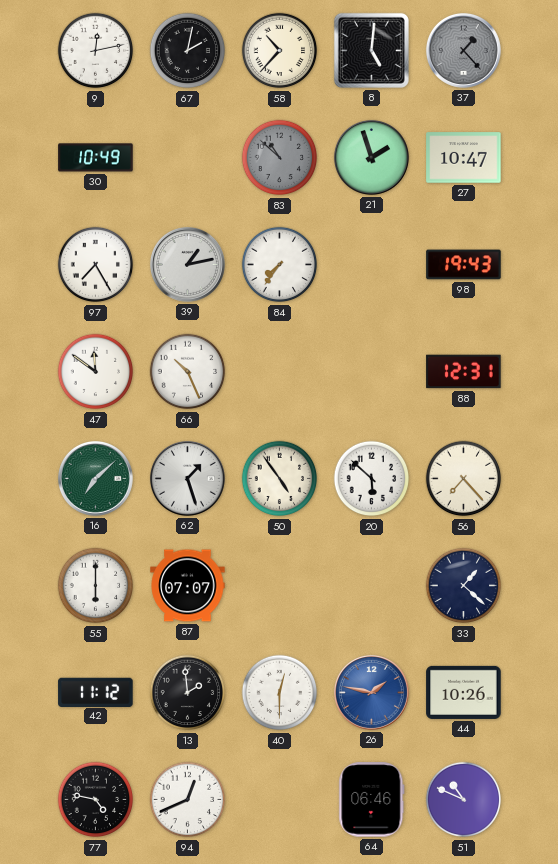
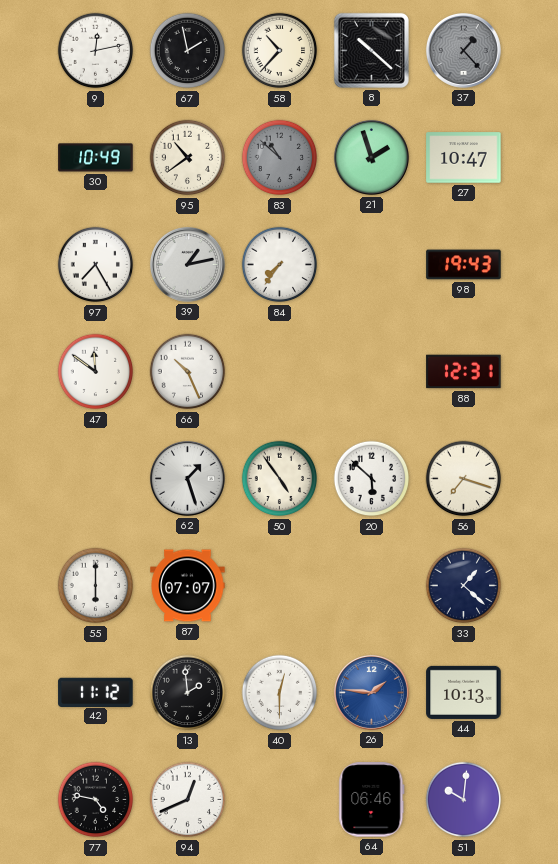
67: 2:02 -> 1:58 (188, 51)
8: 5:01 -> 10:22 (371, 50)
95: none -> 10:39 (188, 158)
16: 7:08 -> none (95, 478)
56: 7:23 -> 7:18 (464, 479)
26: 1:47 -> 1:46 (371, 692)
44: 10:26 -> 10:13 (464, 692)
51: 10:49 -> 10:01 (464, 800)
